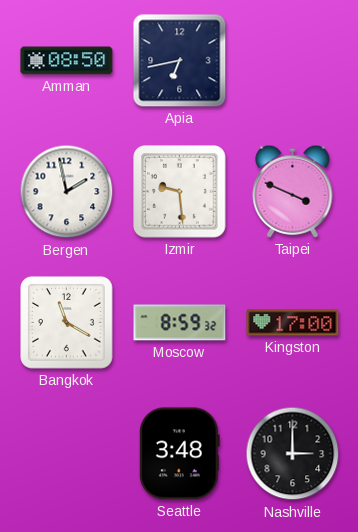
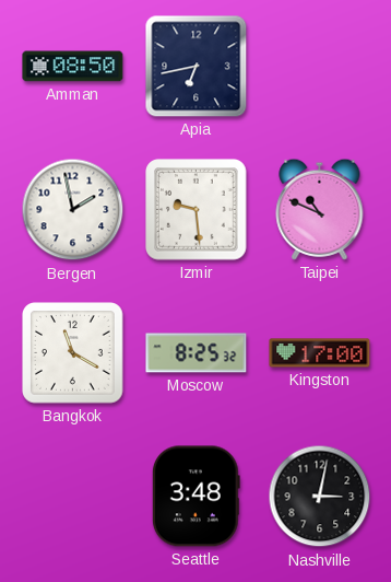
Taipei: 3:49 -> 10:49 (320, 209)
Moscow: 8:59 -> 8:25 (197, 353)
Nashville: 3:00 -> 3:02 (320, 497)
